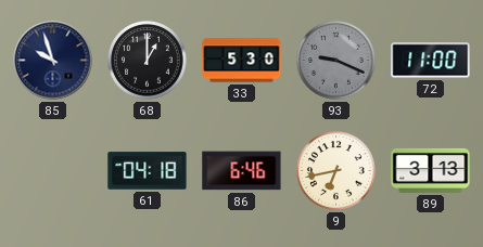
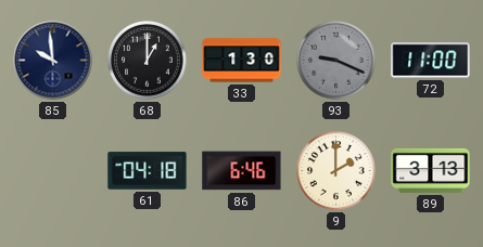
85: 9:57 -> 9:59 (53, 61)
33: 5:30 -> 1:30 (242, 61)
9: 6:43 -> 2:00 (336, 171)
